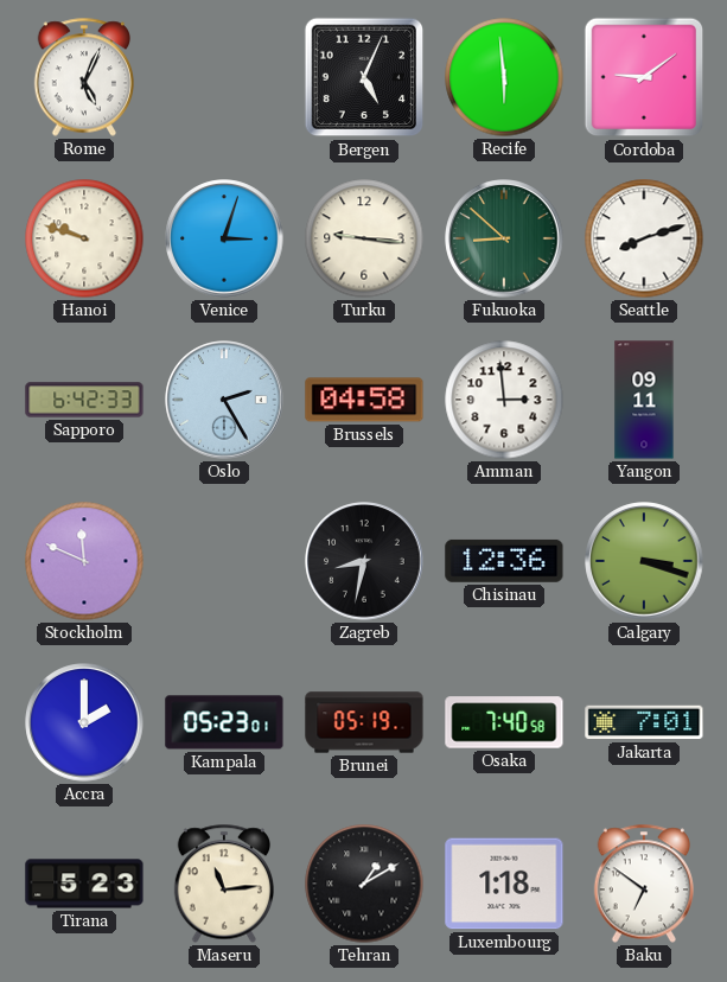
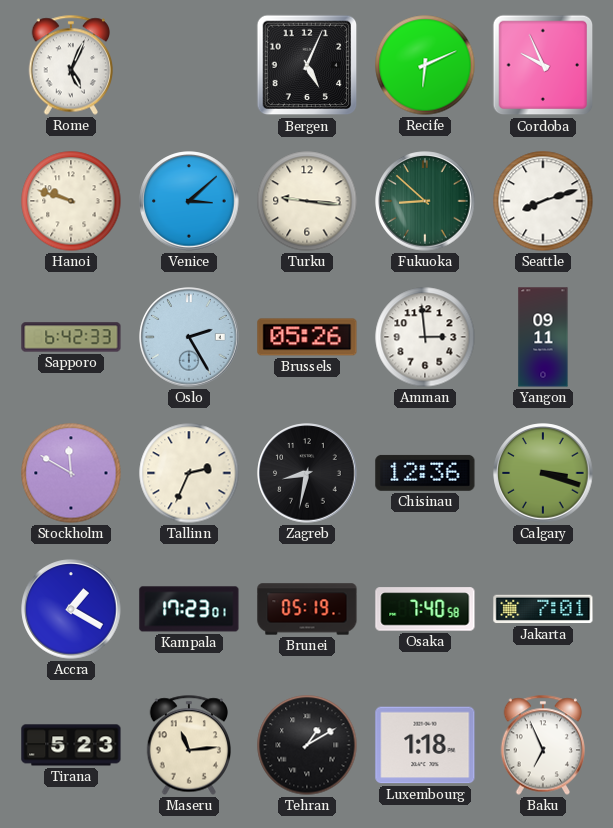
Recife: 5:59 -> 6:11 (425, 65)
Cordoba: 9:09 -> 9:56 (543, 65)
Venice: 3:03 -> 3:08 (189, 201)
Brussels: 04:58 -> 05:26 (307, 337)
Stockholm: 11:49 -> 11:50 (71, 473)
Tallinn: none -> 2:34 (189, 473)
Accra: 2:00 -> 1:20 (71, 609)
Kampala: 05:23 -> 17:23 (189, 609)
Baku: 6:51 -> 6:56 (543, 745)
